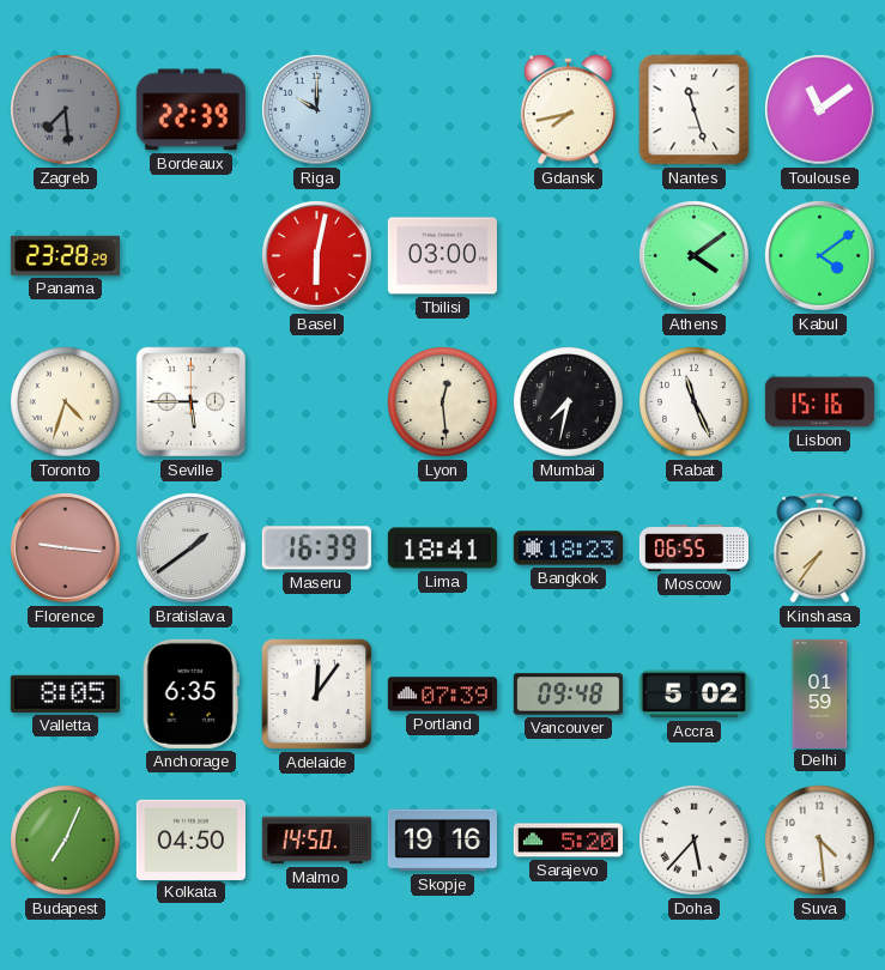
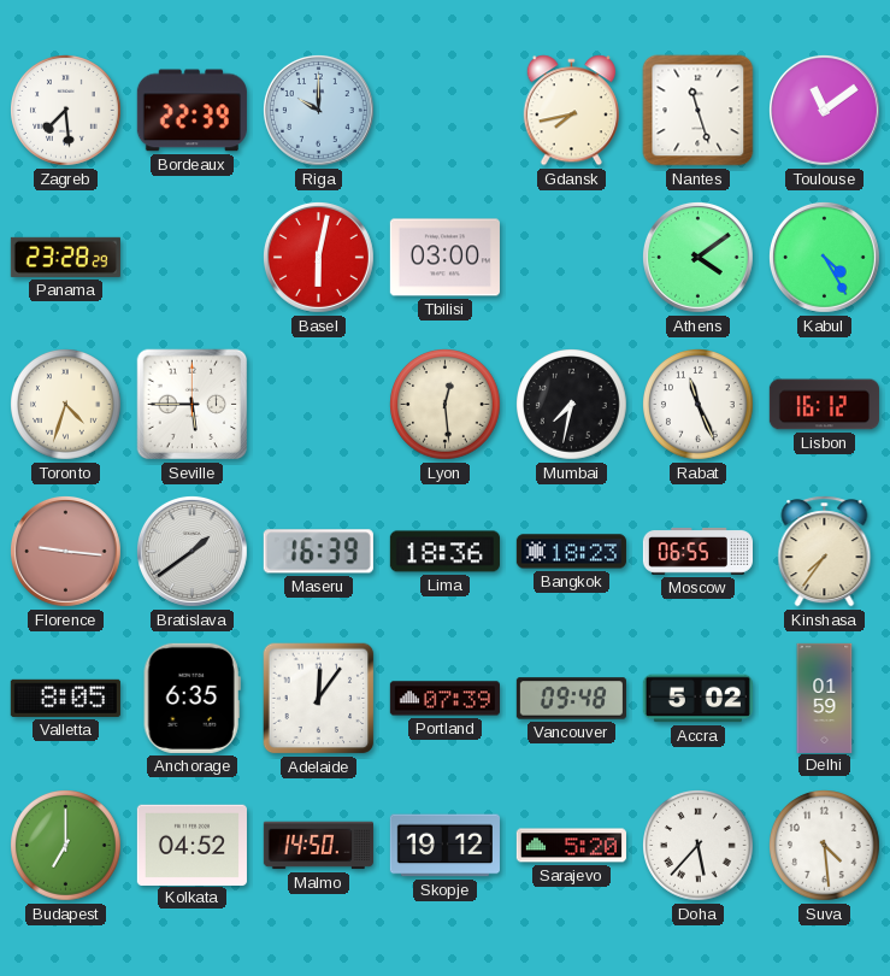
Zagreb dial: grey -> white (66, 111)
Kabul: 4:09 -> 4:25 (824, 257)
Lisbon: 15:16 -> 16:12 (824, 405)
Lima: 18:41 -> 18:36 (444, 552)
Budapest: 7:04 -> 7:00 (66, 846)
Kolkata: 04:50 -> 04:52 (191, 845)
Skopje: 19:16 -> 19:12 (444, 846)
